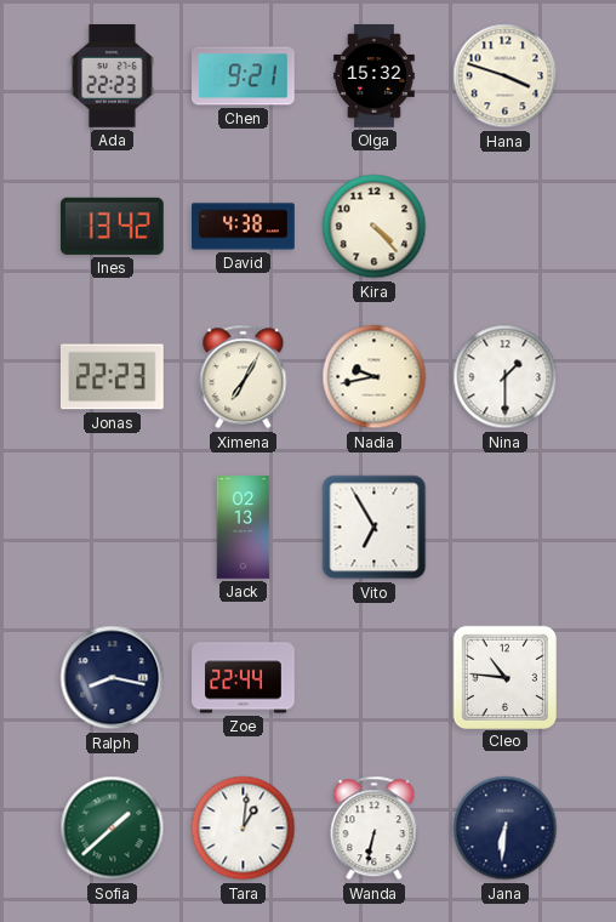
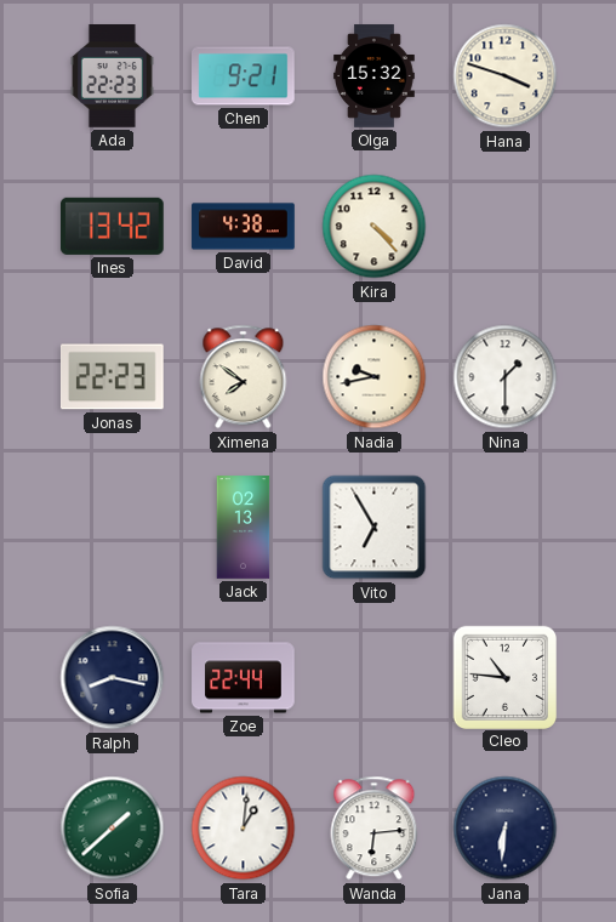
Ximena: 7:05 -> 7:51 (244, 377)
Wanda: 6:32 -> 6:14 (375, 829)
